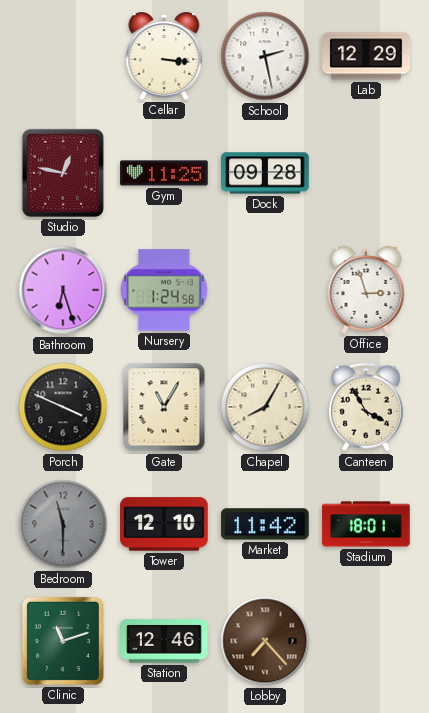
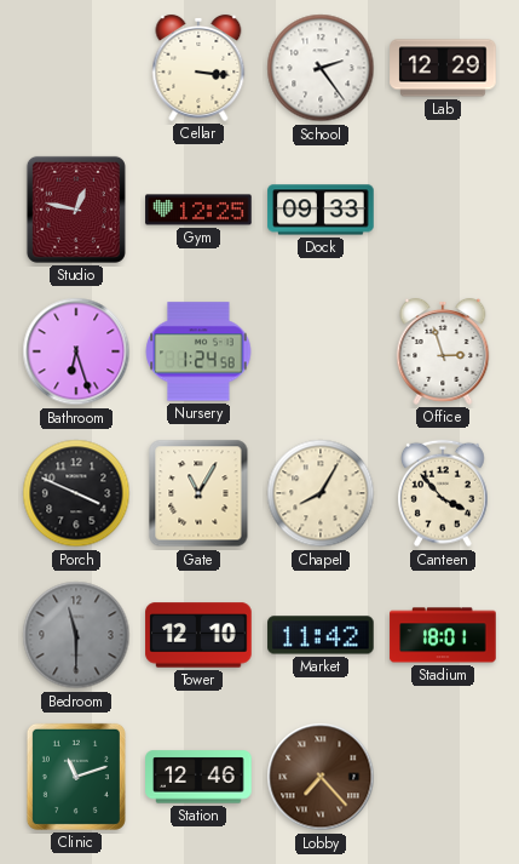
School: 2:28 -> 2:24 (321, 68)
Gym: 11:25 -> 12:25 (198, 210)
Dock: 09:28 -> 09:33 (321, 210)
Canteen: 3:55 -> 3:53 (444, 493)
